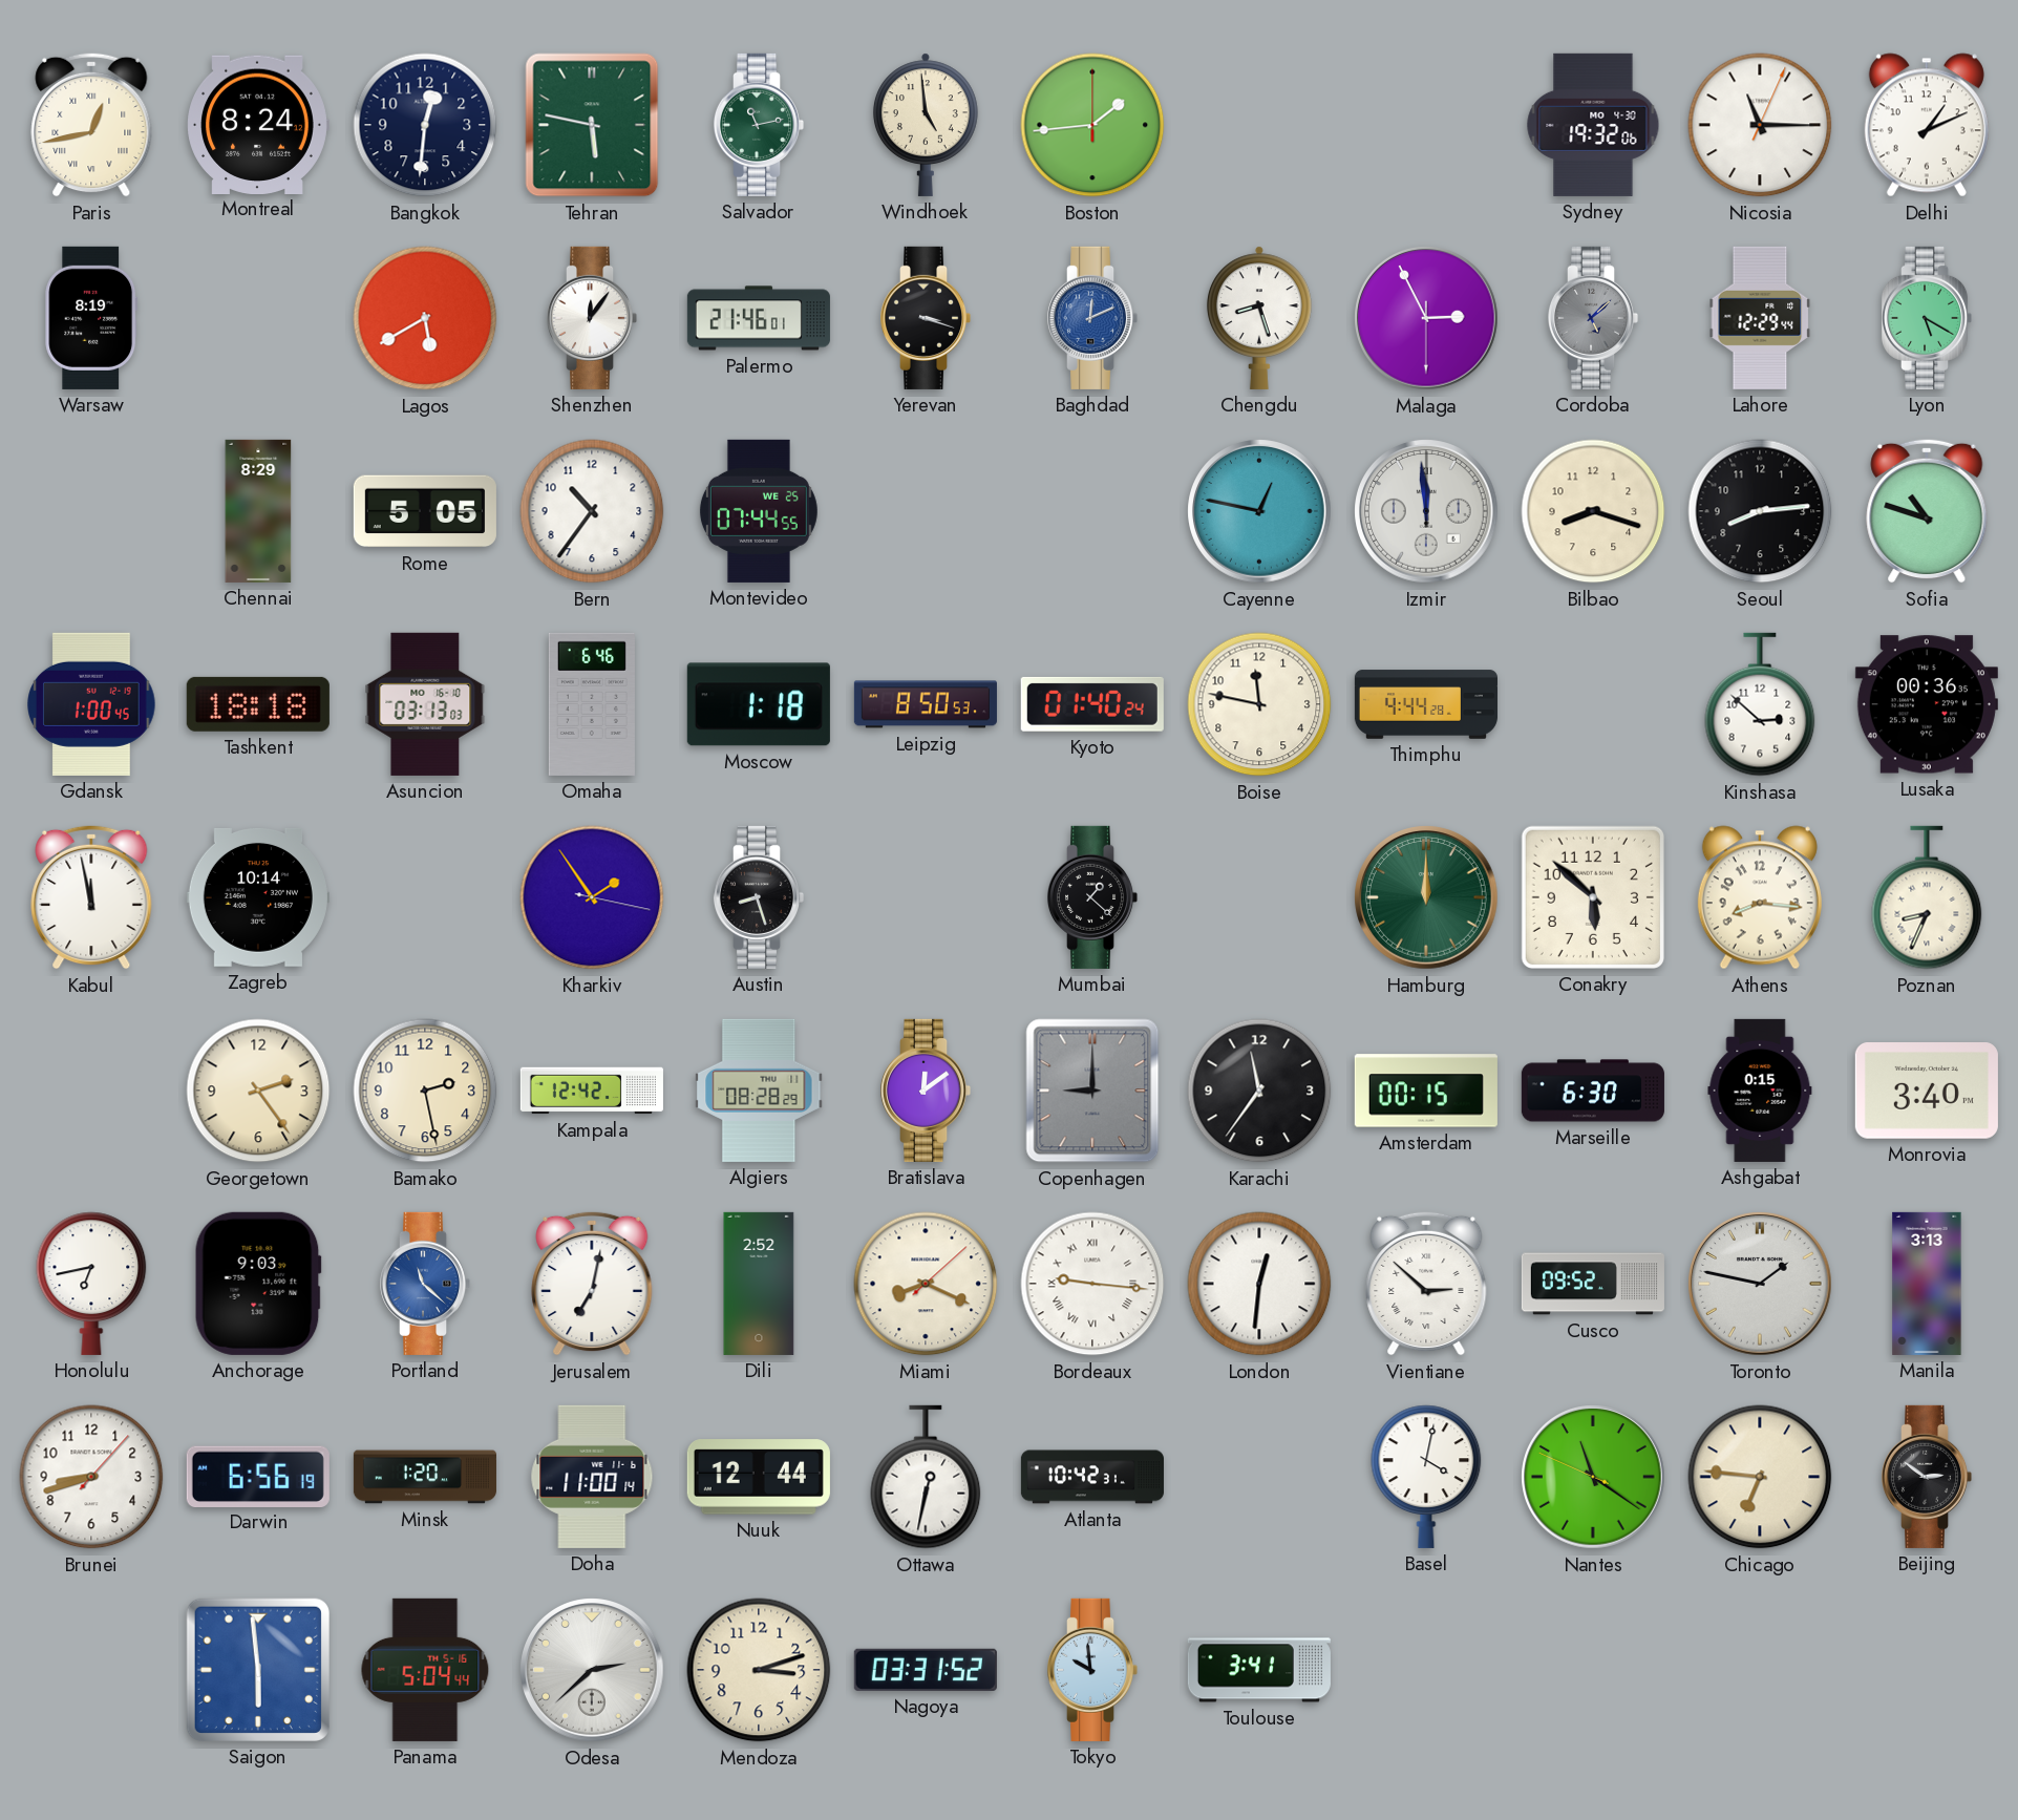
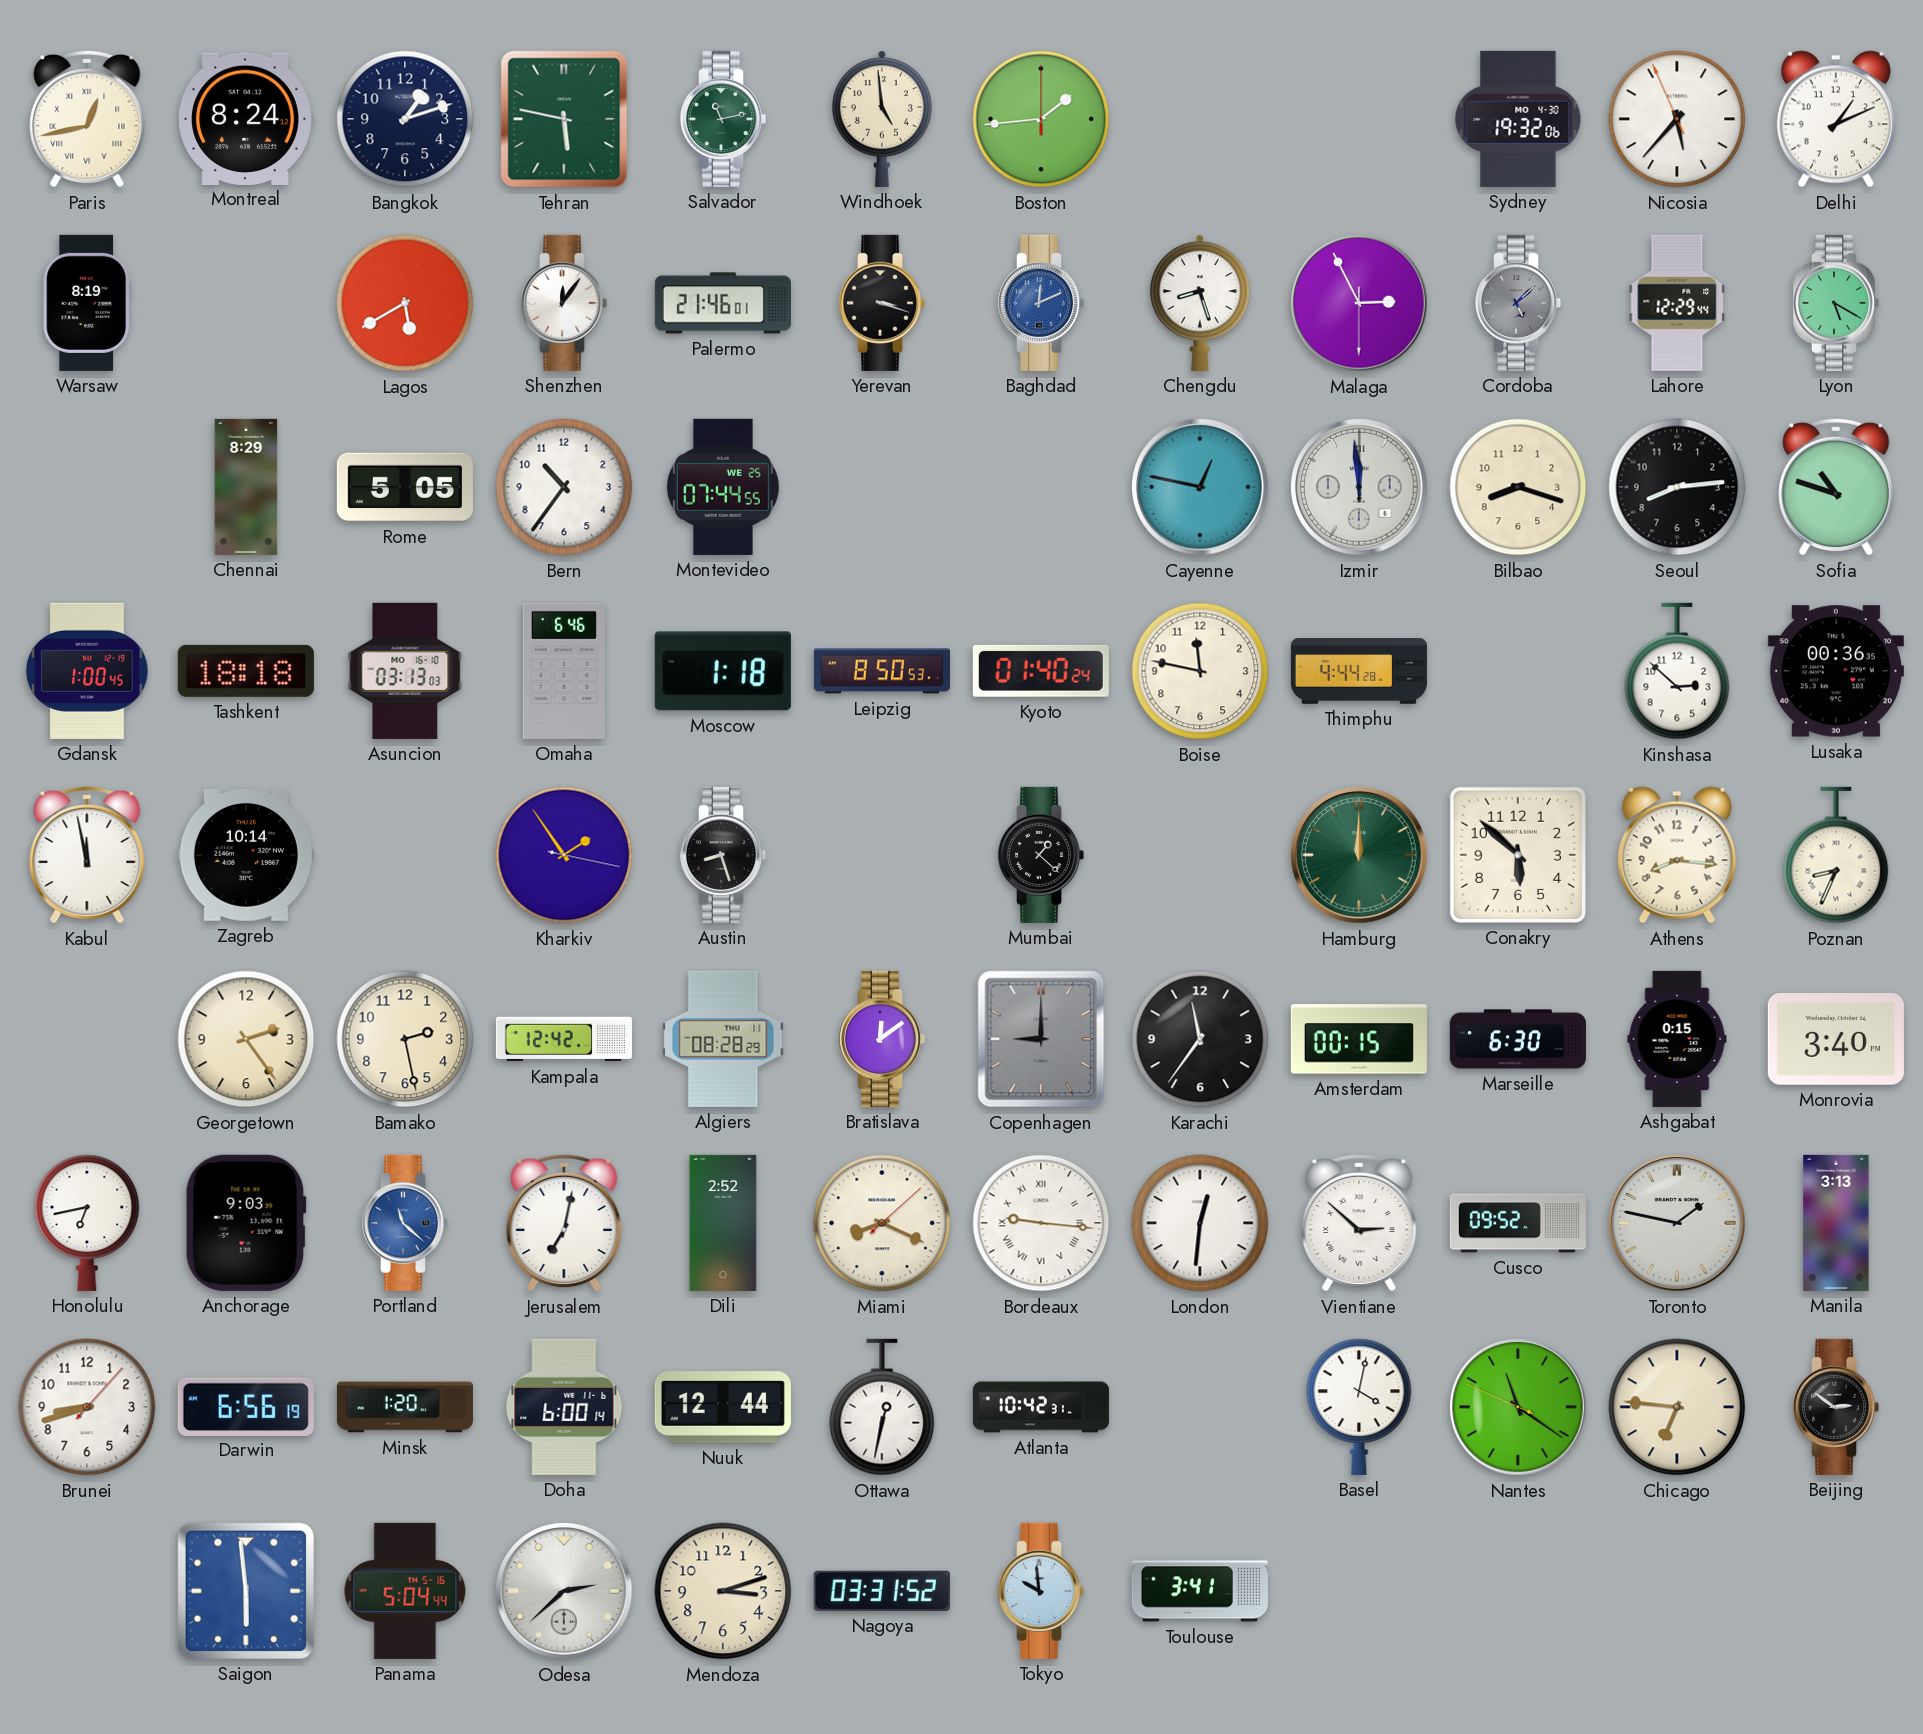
Bangkok: 12:31 -> 1:12 (405, 119)
Nicosia: 11:15 -> 5:36 (1677, 119)
Doha: 11:00 -> 6:00 (564, 1407)
